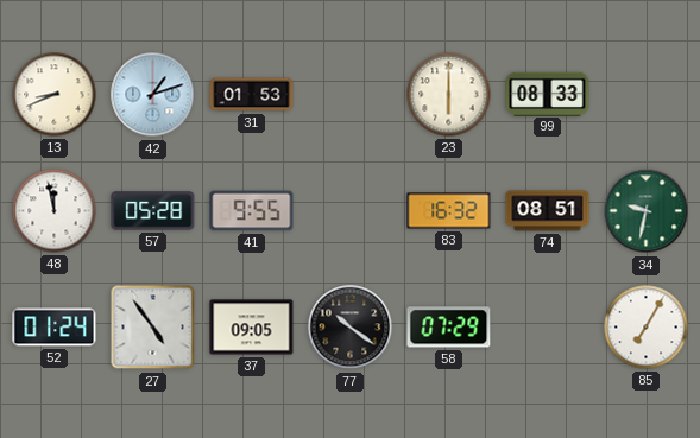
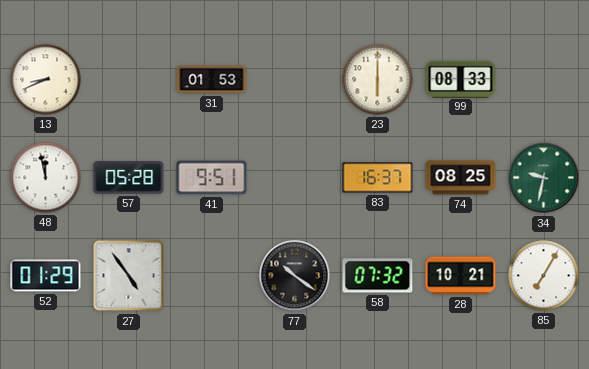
42: 1:12 -> none (153, 95)
41: 9:55 -> 9:51 (212, 178)
83: 16:32 -> 16:37 (378, 178)
74: 08:51 -> 08:25 (461, 178)
52: 01:24 -> 01:29 (46, 276)
37: 09:05 -> none (252, 328)
58: 07:29 -> 07:32 (378, 276)
28: none -> 10:21 (461, 276)
